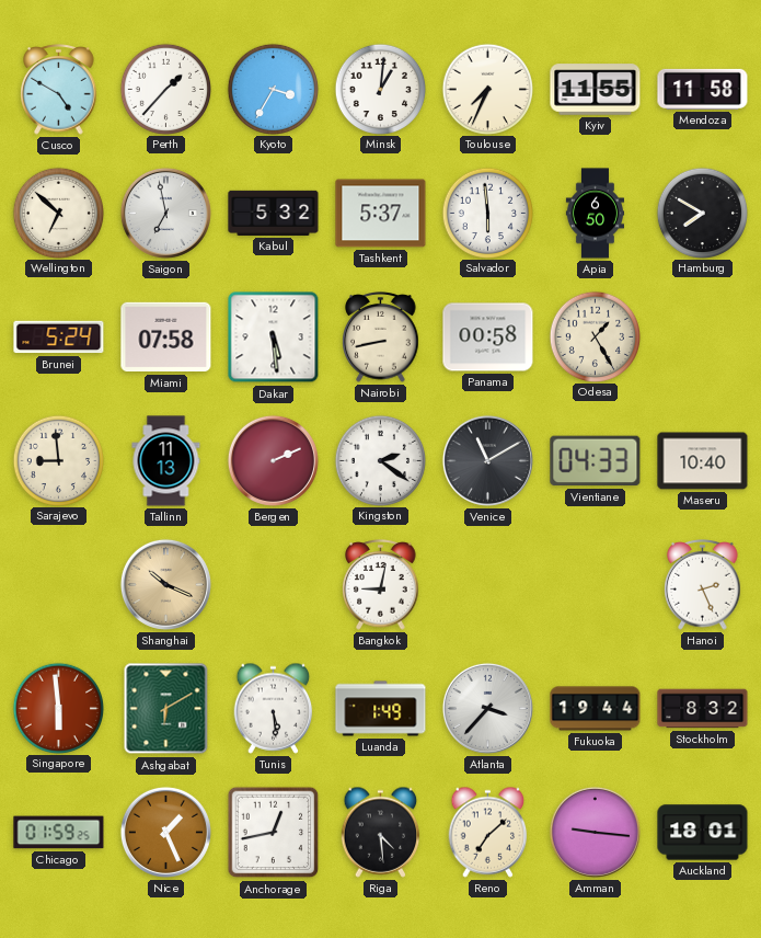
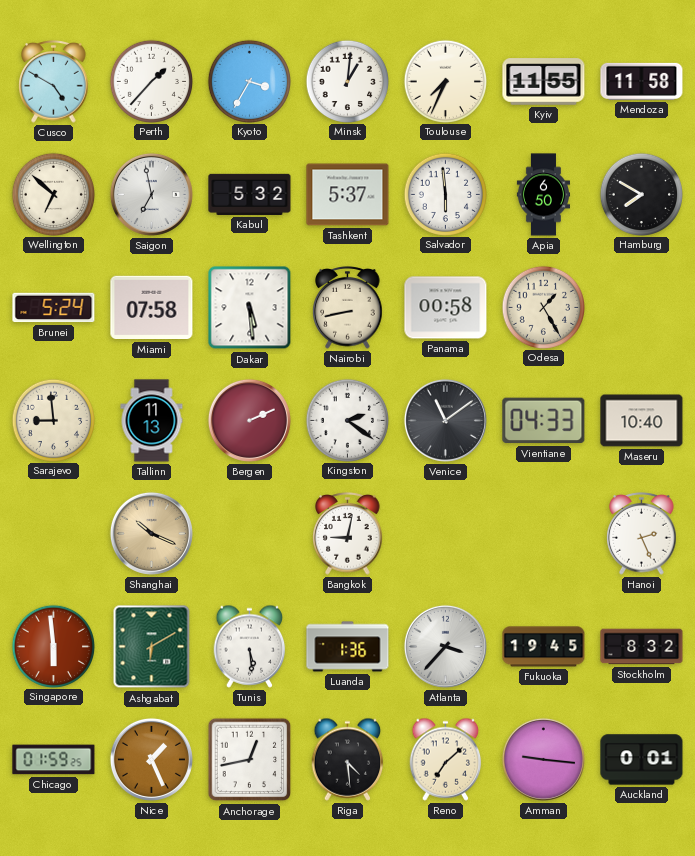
Venice: 11:10 -> 11:09 (445, 420)
Luanda: 1:49 -> 1:36 (348, 647)
Fukuoka: 19:44 -> 19:45 (544, 647)
Auckland: 18:01 -> 0:01 (642, 760)
